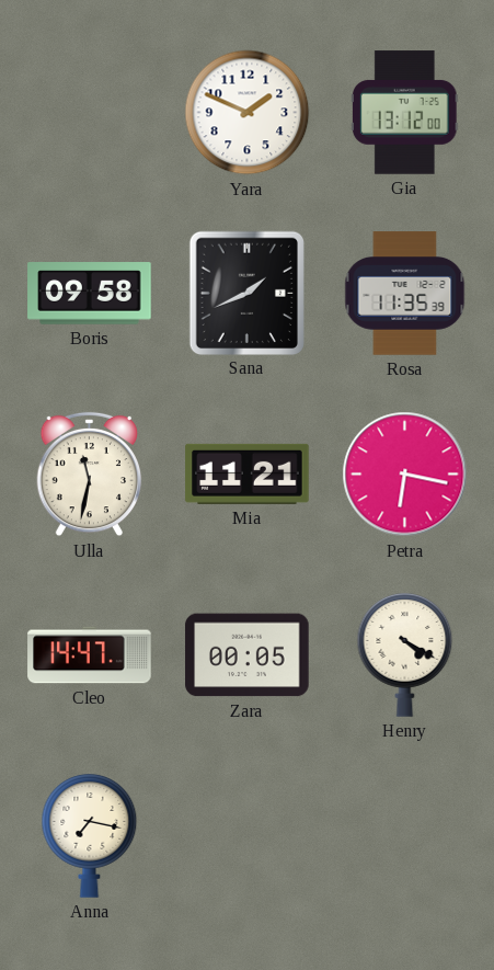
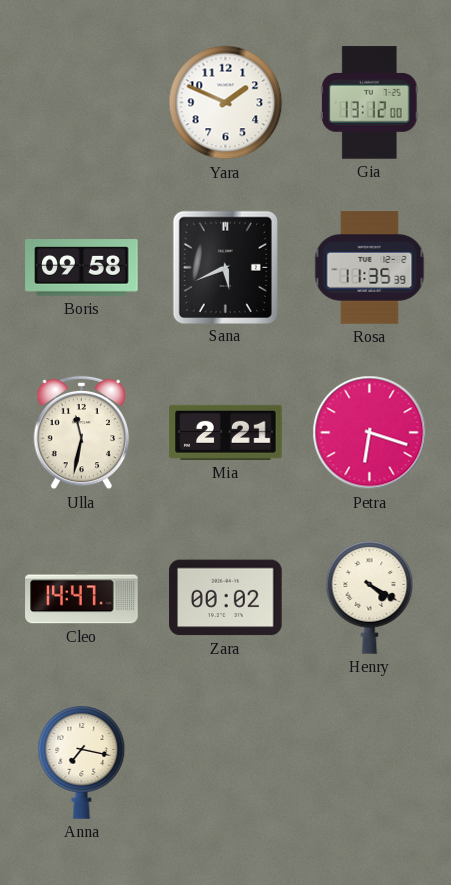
Sana: 1:41 -> 5:41 (225, 267)
Mia: 11:21 -> 2:21 (226, 432)
Petra: 6:17 -> 6:18 (370, 433)
Zara: 00:05 -> 00:02 (226, 598)
